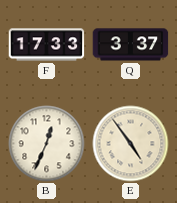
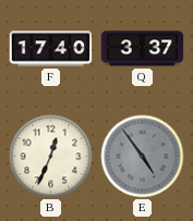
F: 17:33 -> 17:40 (51, 49)
E dial: cream -> grey (143, 157)
